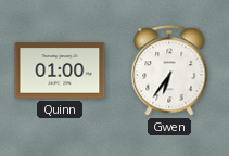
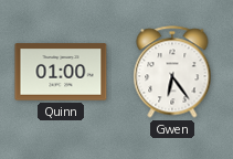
Gwen: 6:36 -> 6:24 (172, 72)
